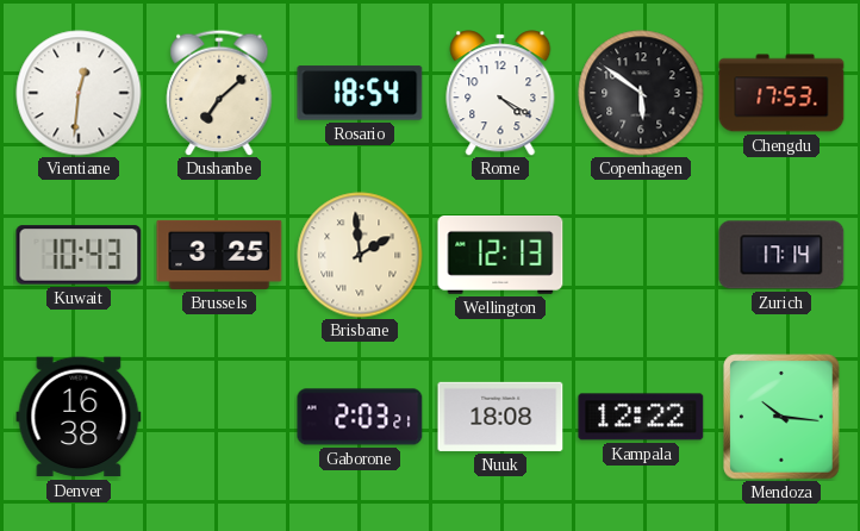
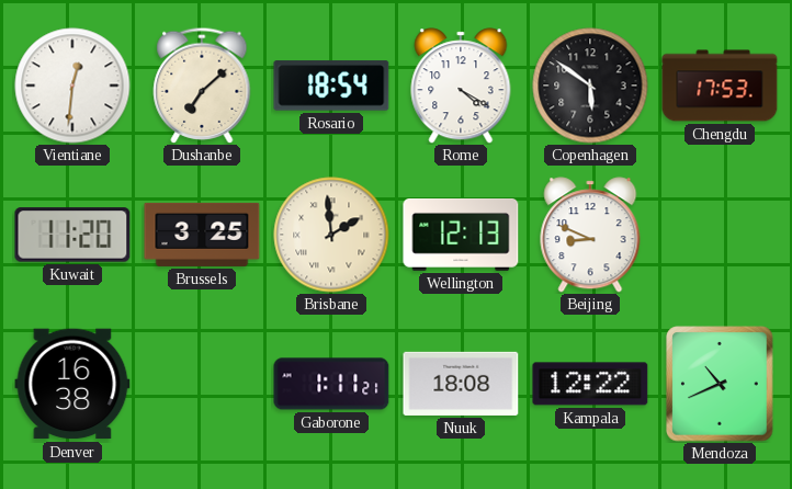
Kuwait: 10:43 -> 11:20 (72, 235)
Beijing: none -> 8:49 (590, 235)
Zurich: 17:14 -> none (781, 255)
Gaborone: 2:03 -> 1:11 (331, 384)
Mendoza: 10:16 -> 10:41 (720, 384)
